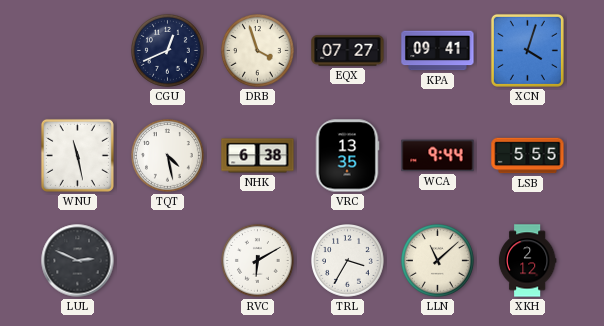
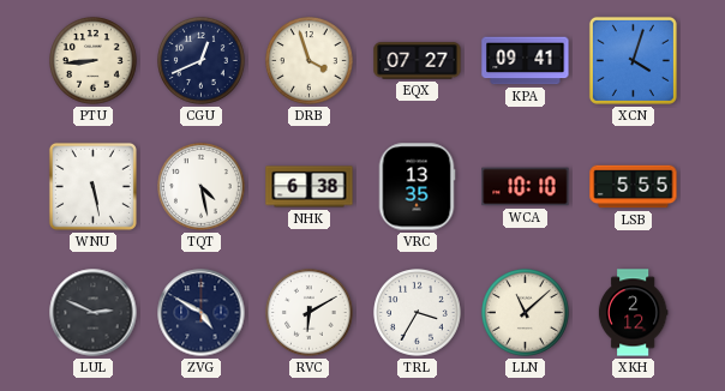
PTU: none -> 8:44 (94, 61)
WNU: 11:28 -> 5:28 (92, 186)
WCA: 9:44 -> 10:10 (526, 187)
ZVG: none -> 4:50 (202, 313)
